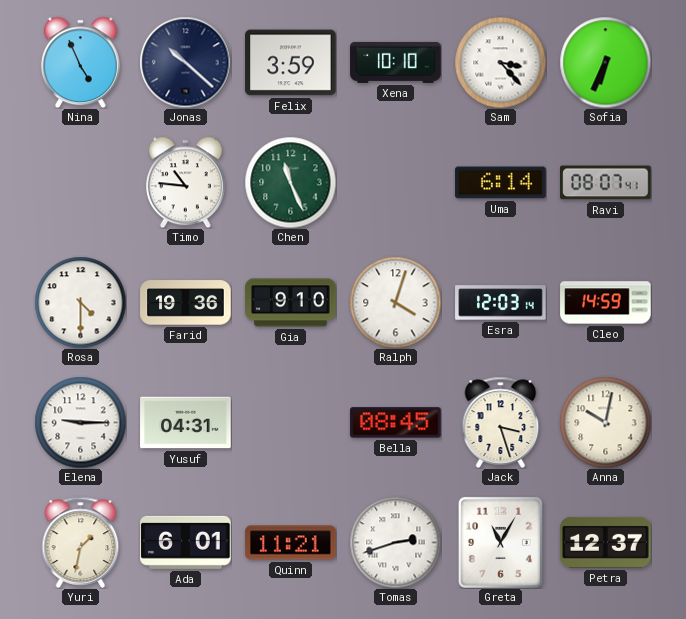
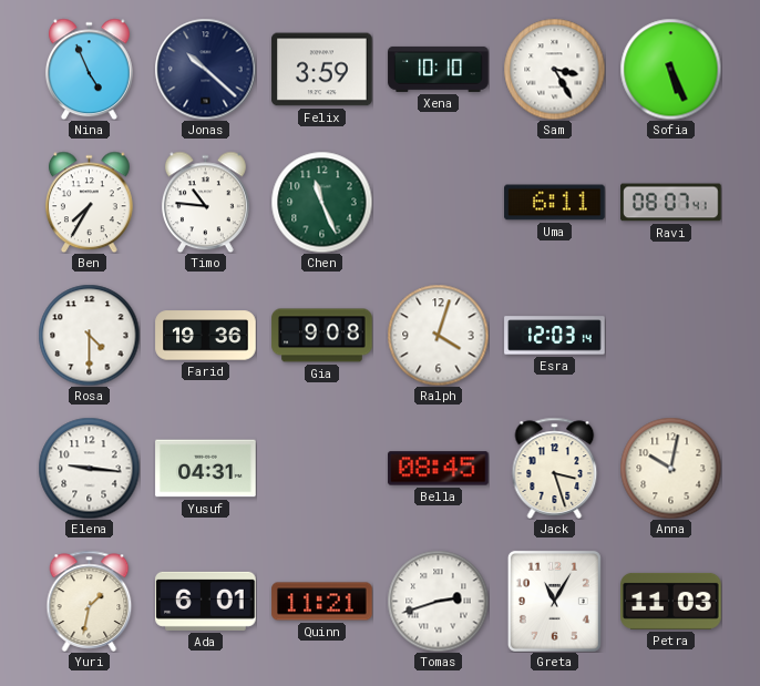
Sam: 3:23 -> 3:25 (554, 69)
Sofia: 6:34 -> 5:26 (670, 69)
Ben: none -> 7:35 (89, 202)
Uma: 6:14 -> 6:11 (555, 203)
Gia: 9:10 -> 9:08 (322, 336)
Cleo: 14:59 -> none (606, 303)
Elena: 9:15 -> 9:16 (89, 468)
Petra: 12:37 -> 11:03 (671, 601)
